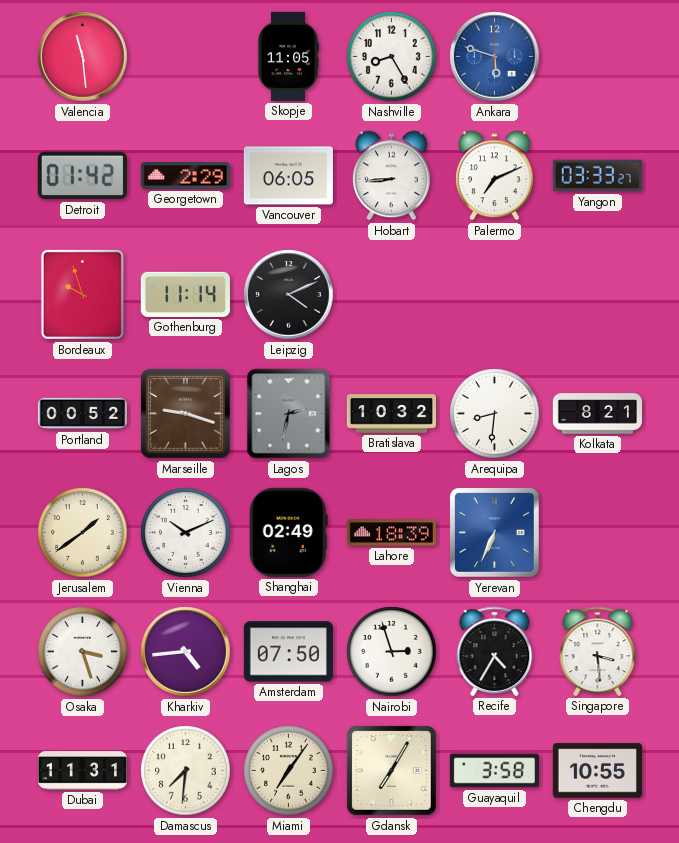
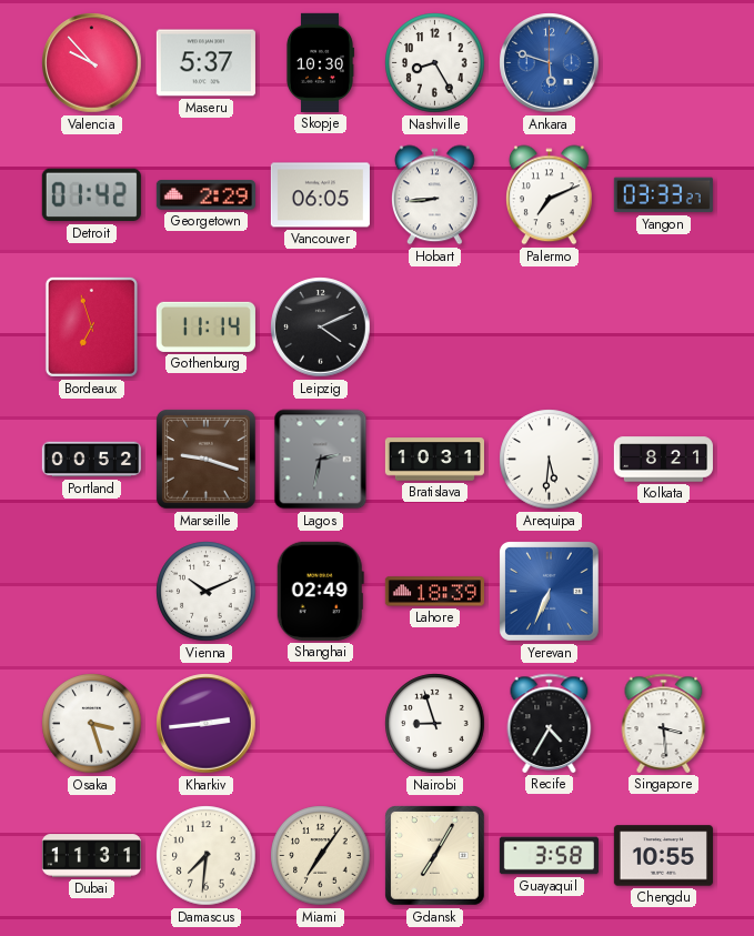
Valencia: 11:29 -> 9:53 (92, 63)
Maseru: none -> 5:37 (205, 63)
Skopje: 11:05 -> 10:30 (320, 62)
Bordeaux: 9:57 -> 6:57 (91, 326)
Bratislava: 10:32 -> 10:31 (434, 460)
Arequipa: 8:31 -> 5:31 (550, 460)
Jerusalem: 1:39 -> none (83, 533)
Kharkiv: 4:44 -> 2:44 (207, 724)
Amsterdam: 07:50 -> none (288, 652)
Nairobi: 2:57 -> 8:57 (435, 724)
